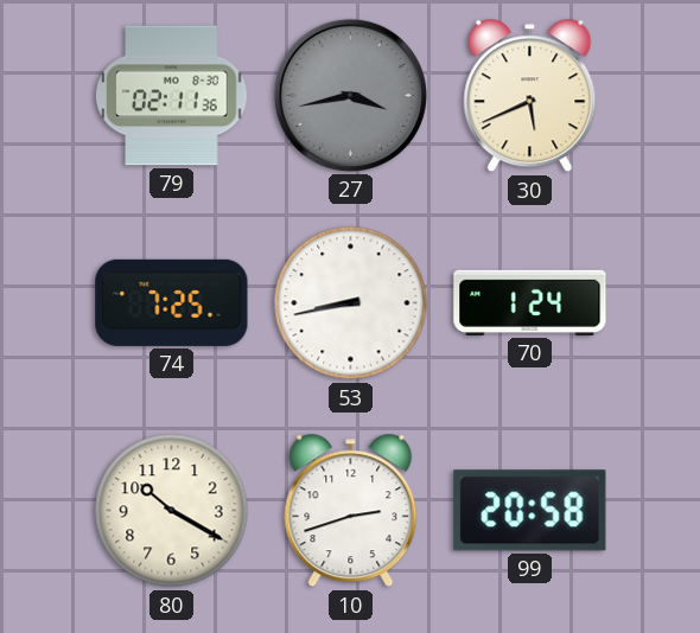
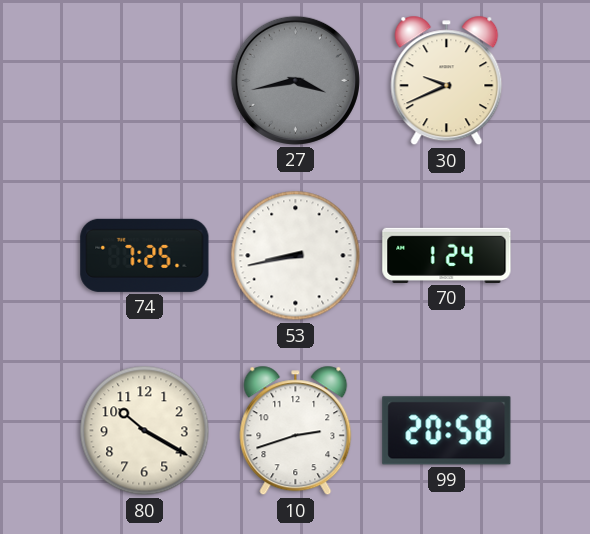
79: 02:11 -> none (172, 96)
30: 5:41 -> 9:41 (447, 81)
